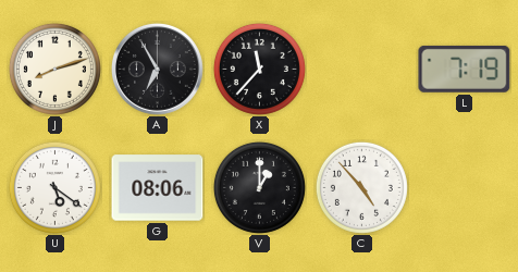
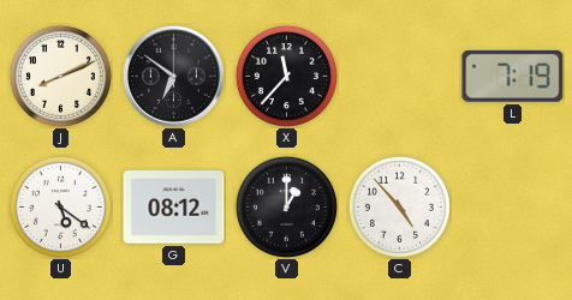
J: 8:12 -> 8:11 (60, 76)
A: 6:55 -> 6:51 (173, 76)
G: 08:06 -> 08:12 (174, 208)
